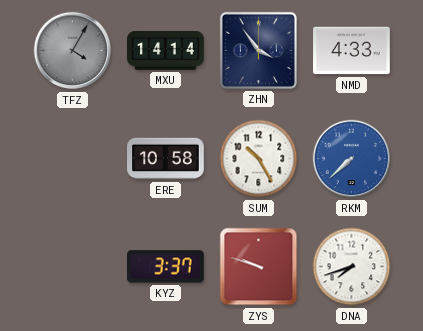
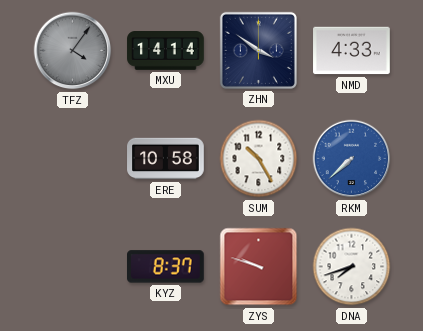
TFZ: 4:05 -> 4:06 (73, 51)
ZHN: 3:54 -> 3:51 (258, 50)
KYZ: 3:37 -> 8:37 (166, 267)
